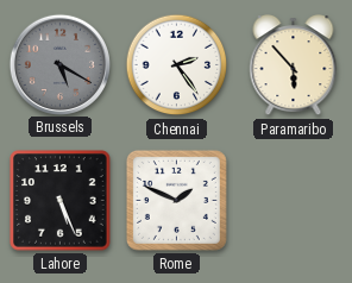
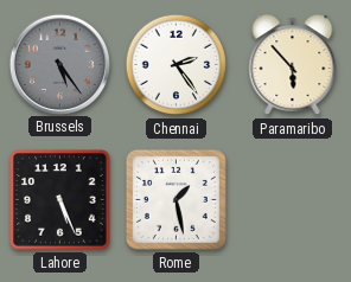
Brussels: 5:20 -> 5:24 (59, 64)
Rome: 1:49 -> 1:28 (175, 199)
